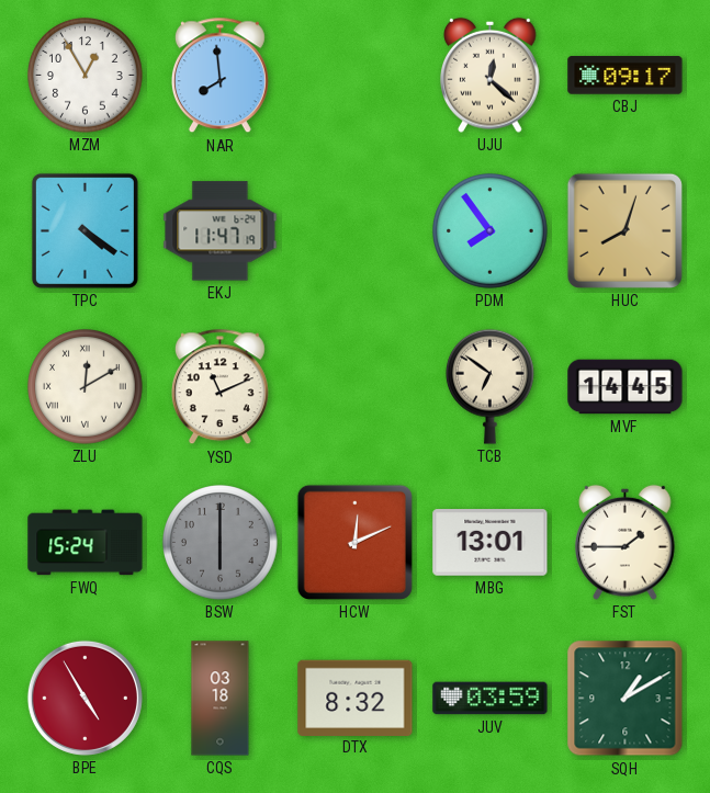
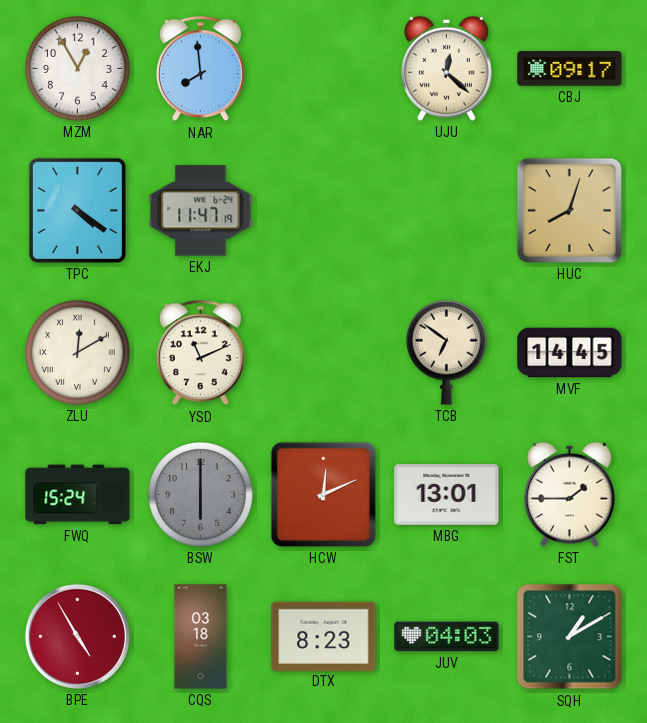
PDM: 7:54 -> none (491, 231)
DTX: 8:32 -> 8:23 (324, 636)
JUV: 03:59 -> 04:03 (447, 637)
